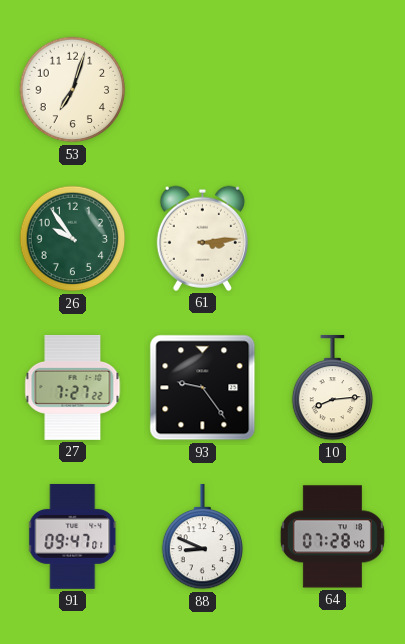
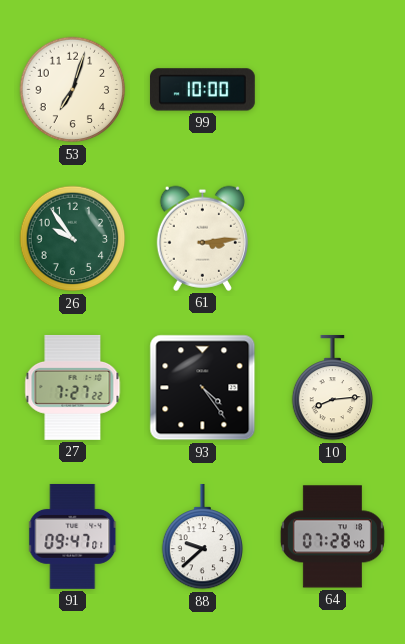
99: none -> 10:00 (202, 90)
93: 9:24 -> 4:24 (203, 388)
88: 8:49 -> 9:38 (203, 537)
